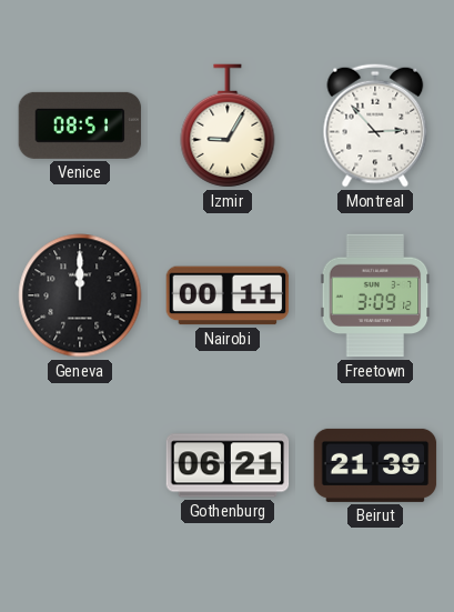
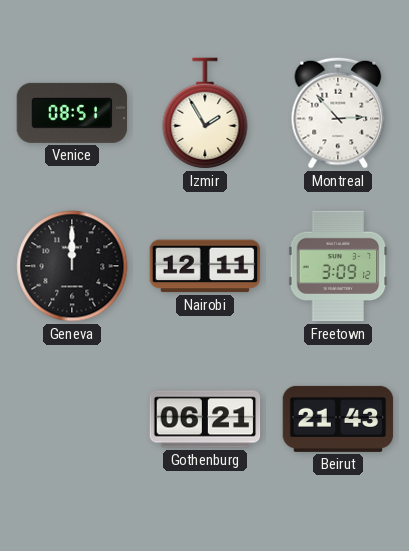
Izmir: 9:05 -> 1:55 (205, 113)
Nairobi: 00:11 -> 12:11 (205, 266)
Beirut: 21:39 -> 21:43 (338, 419)
